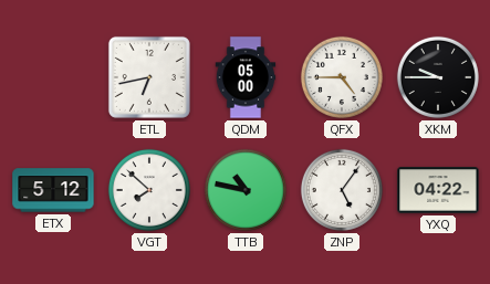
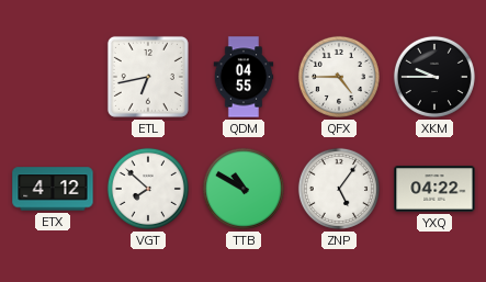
QDM: 05:00 -> 04:55 (244, 77)
ETX: 5:12 -> 4:12 (53, 189)
TTB: 10:47 -> 10:50 (244, 189)
